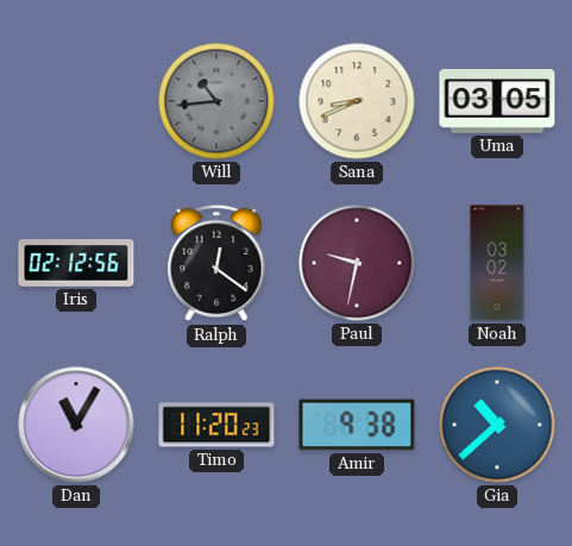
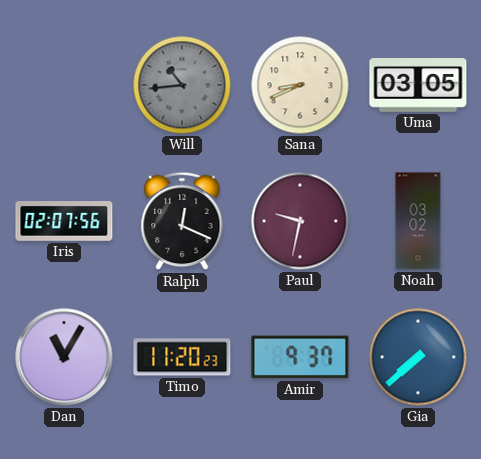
Iris: 02:12 -> 02:07 (64, 222)
Ralph: 12:21 -> 12:19 (182, 221)
Amir: 9:38 -> 9:37 (300, 357)
Gia: 10:38 -> 7:38 (418, 357)
